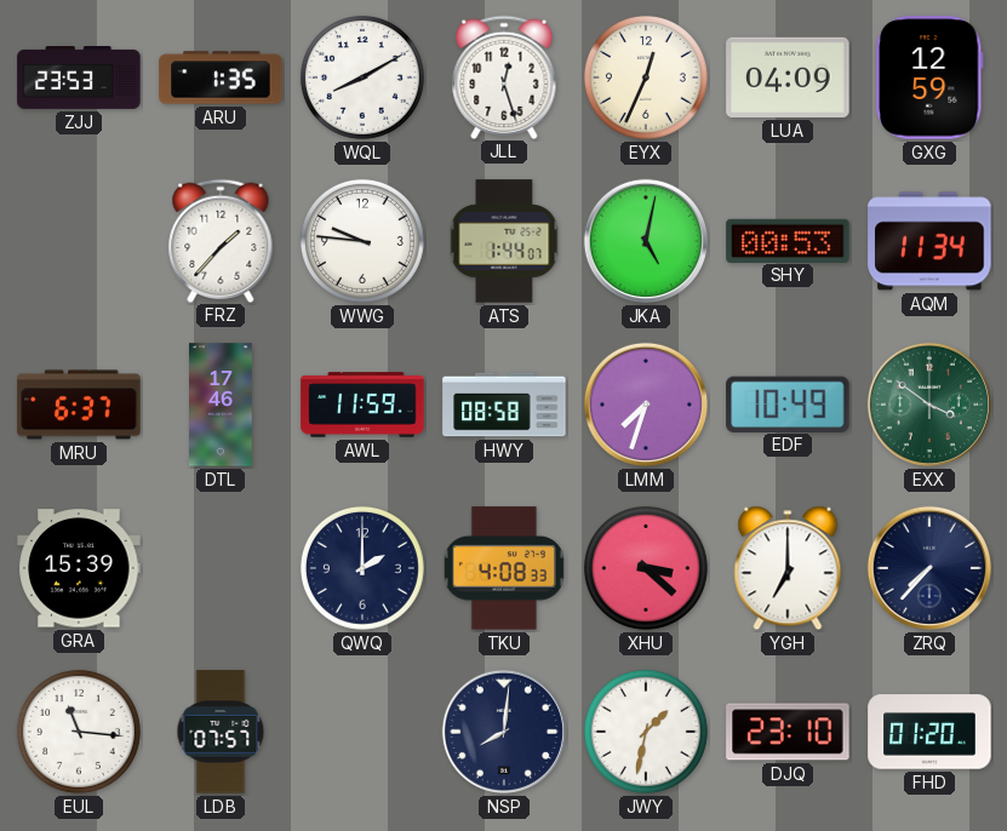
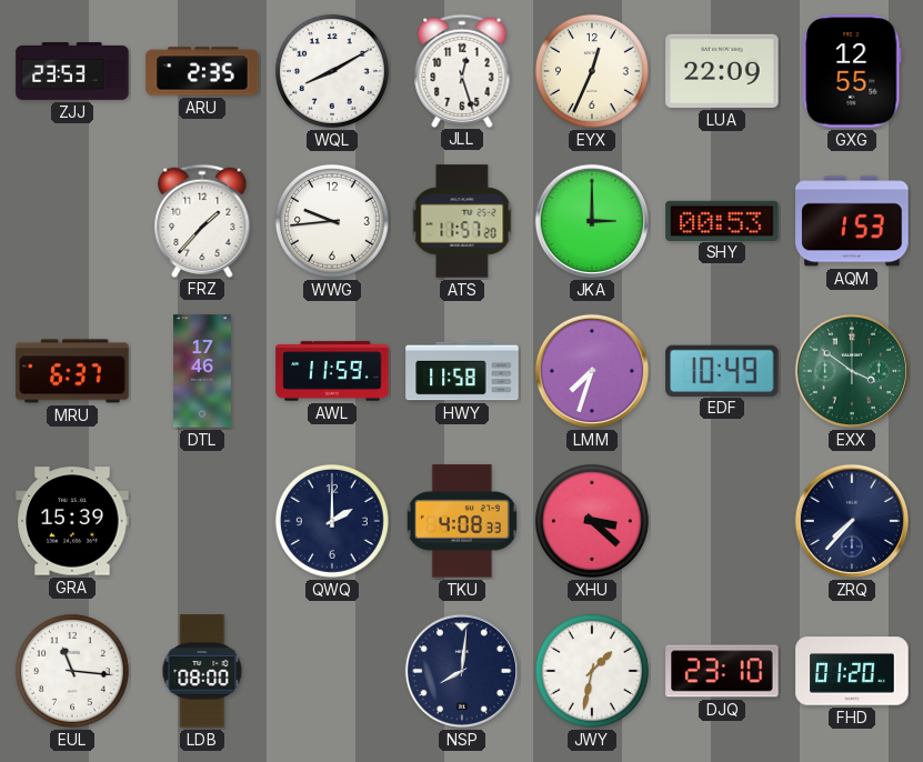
ARU: 1:35 -> 2:35 (202, 71)
LUA: 04:09 -> 22:09 (722, 71)
GXG: 12:59 -> 12:55 (852, 71)
WWG: 9:46 -> 9:44 (332, 221)
ATS: 1:44 -> 11:57 (462, 221)
JKA: 5:02 -> 3:00 (592, 221)
AQM: 11:34 -> 1:53 (852, 221)
HWY: 08:58 -> 11:58 (462, 371)
YGH: 7:00 -> none (788, 568)
LDB: 07:57 -> 08:00 (202, 671)
